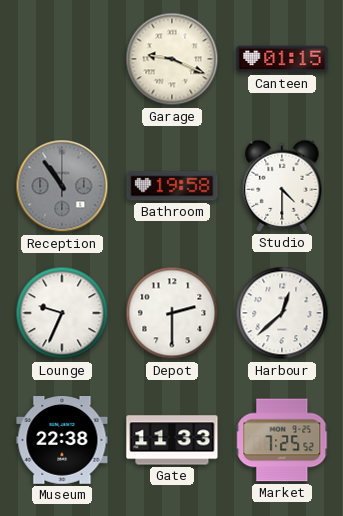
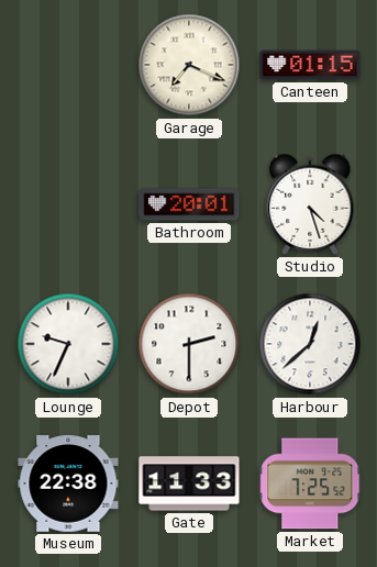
Garage: 9:19 -> 7:19 (189, 65)
Reception: 10:54 -> none (62, 186)
Bathroom: 19:58 -> 20:01 (189, 204)
Studio: 4:30 -> 4:27 (310, 204)
